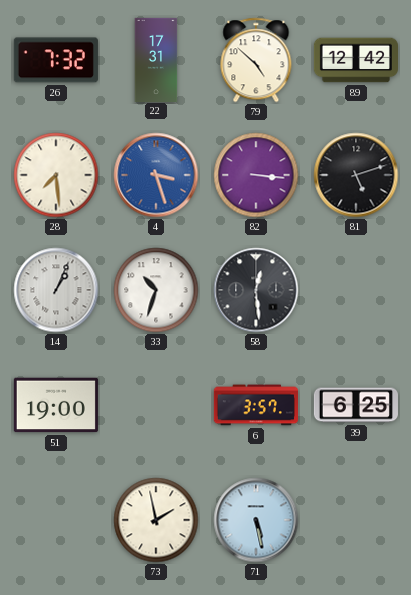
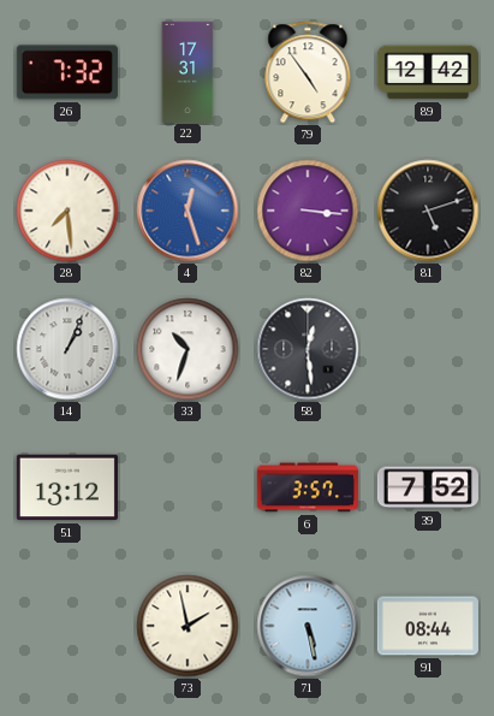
79: 4:52 -> 4:54 (308, 72)
4: 3:27 -> 12:27 (188, 211)
51: 19:00 -> 13:12 (67, 487)
39: 6:25 -> 7:52 (427, 487)
91: none -> 08:44 (428, 626)
